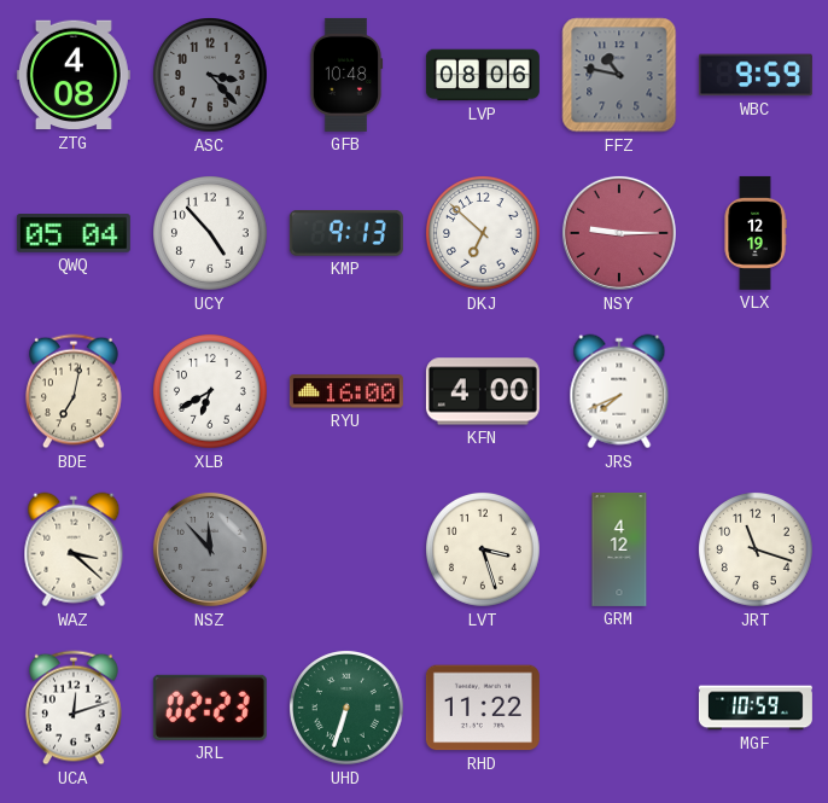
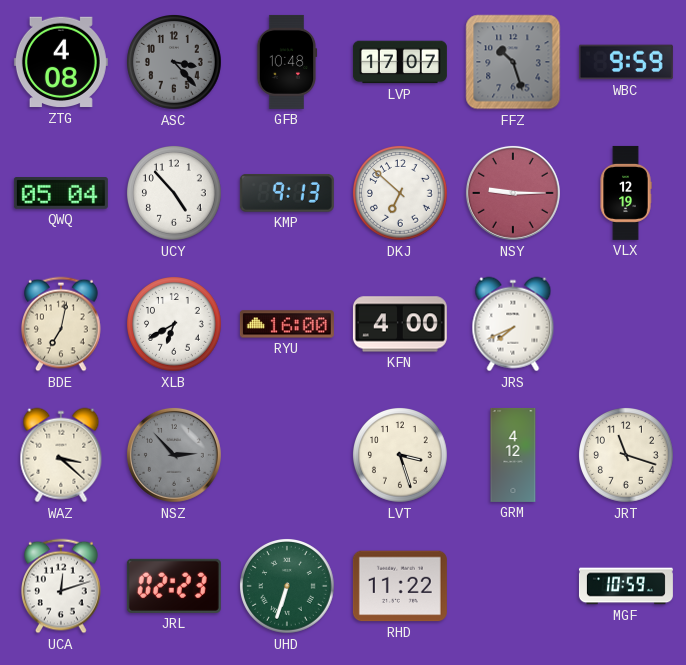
LVP: 08:06 -> 17:07 (400, 62)
FFZ: 10:47 -> 10:27 (513, 62)
NSZ: 11:53 -> 2:53 (174, 455)
